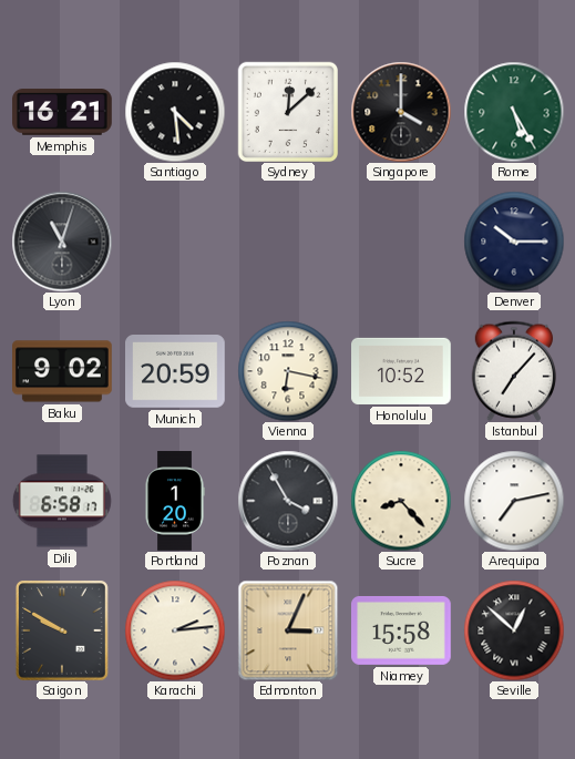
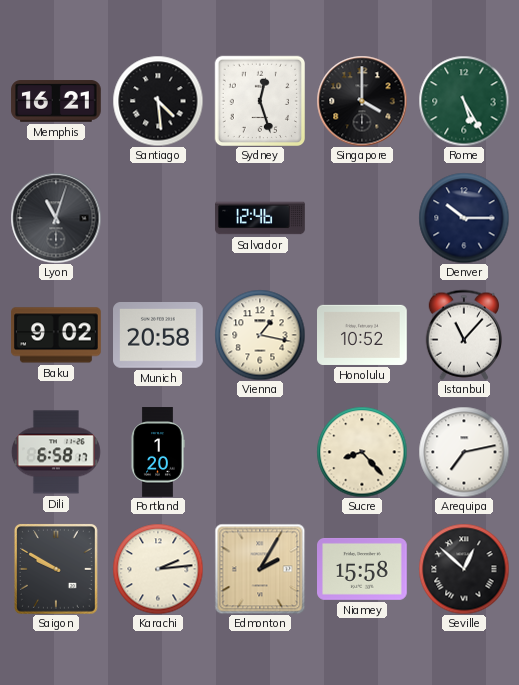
Sydney: 12:08 -> 12:27 (259, 100)
Salvador: none -> 12:46 (260, 218)
Munich: 20:59 -> 20:58 (159, 336)
Vienna: 6:17 -> 1:17 (260, 335)
Istanbul: 7:07 -> 11:07 (463, 335)
Poznan: 3:55 -> none (288, 501)
Edmonton: 3:04 -> 2:05 (260, 569)
